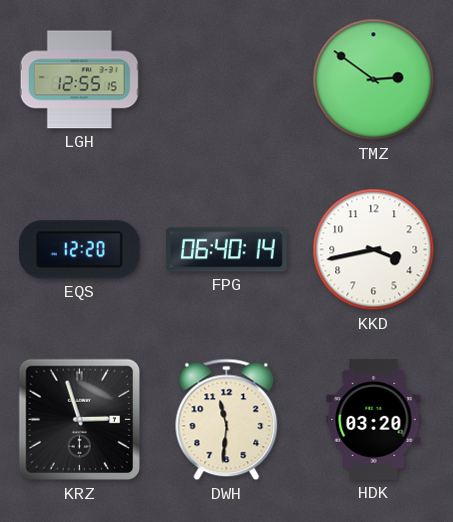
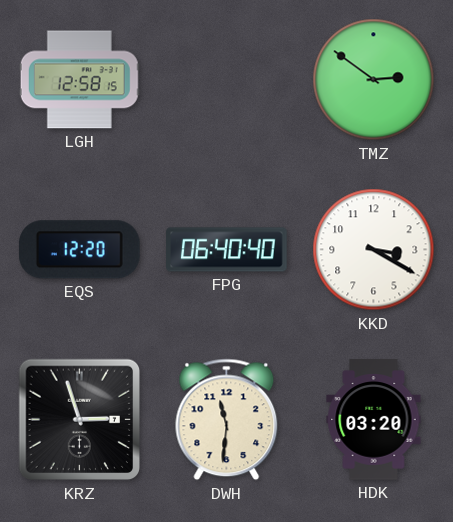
LGH: 12:55 -> 12:58 (79, 80)
FPG: 06:40:14 -> 06:40:40 (227, 250)
KKD: 3:43 -> 3:20 (374, 250)
